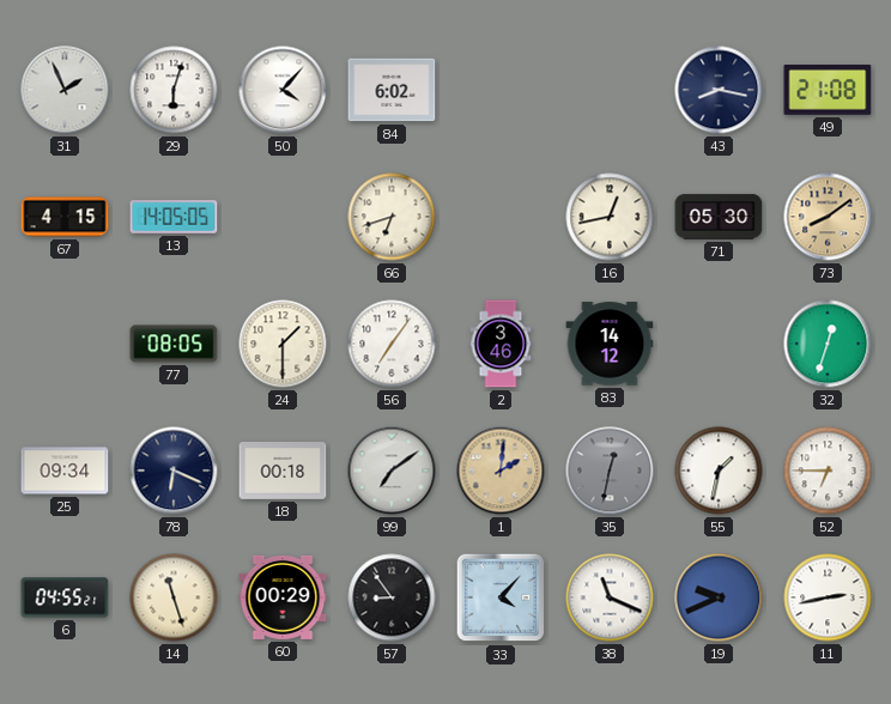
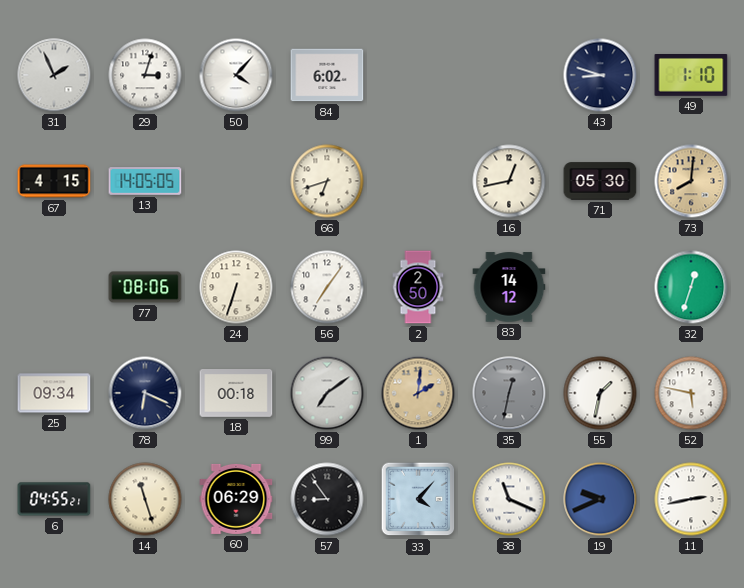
29: 6:03 -> 3:03 (145, 75)
43: 8:17 -> 8:48 (600, 75)
49: 21:08 -> 1:10 (691, 76)
73: 8:09 -> 8:01 (691, 181)
77: 08:05 -> 08:06 (145, 287)
24: 1:30 -> 6:33 (236, 287)
2: 3:46 -> 2:50 (418, 287)
52: 6:45 -> 5:47 (691, 393)
60: 00:29 -> 06:29 (236, 499)
